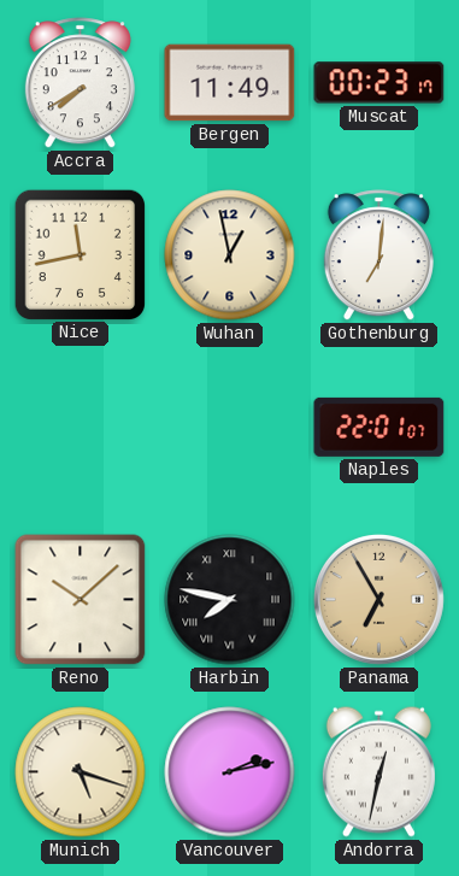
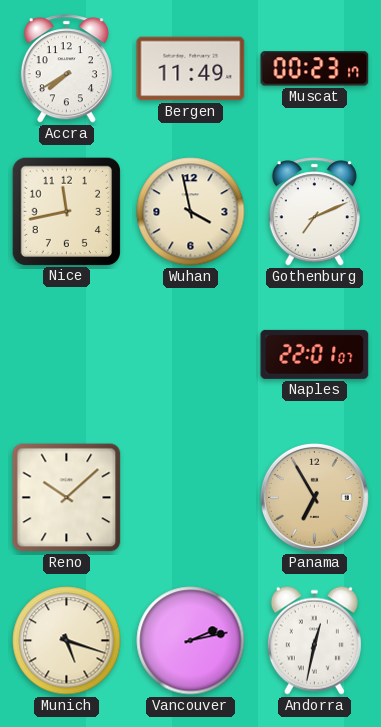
Wuhan: 12:58 -> 3:58 (191, 212)
Gothenburg: 7:01 -> 7:11 (314, 212)
Harbin: 7:47 -> none (230, 600)
